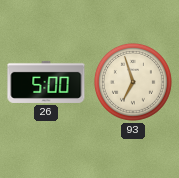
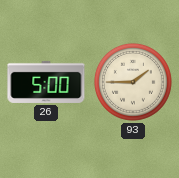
93: 6:57 -> 1:45 (133, 82)
